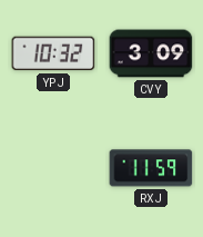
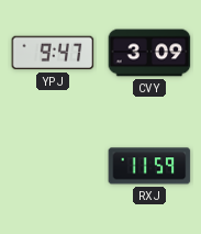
YPJ: 10:32 -> 9:47 (53, 53)
